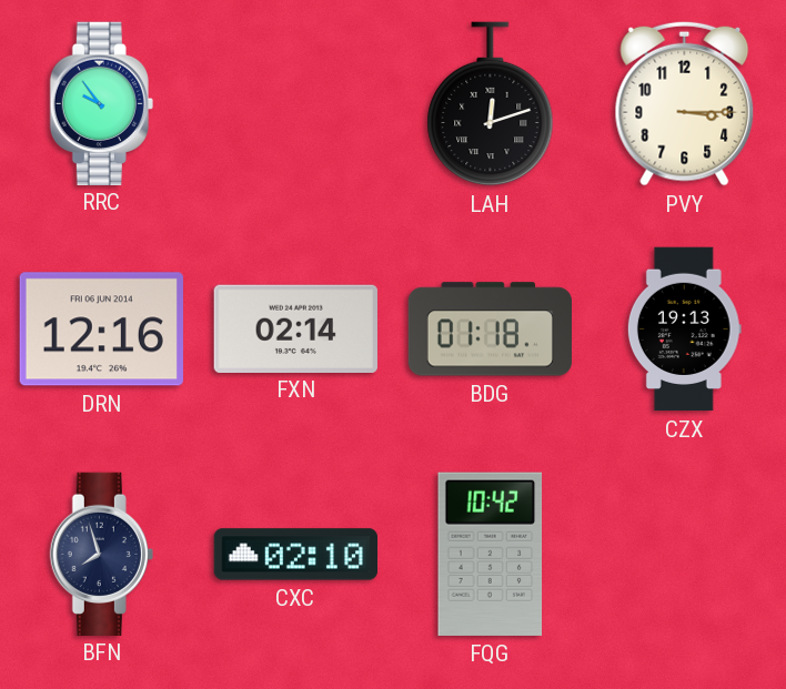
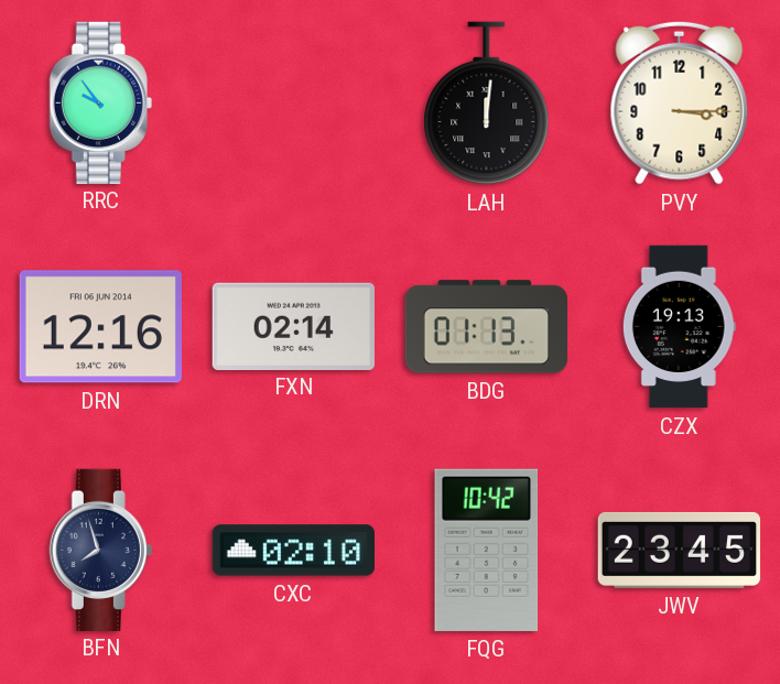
LAH: 12:12 -> 12:01 (487, 104)
BDG: 01:18 -> 01:13 (486, 327)
JWV: none -> 23:45 (680, 550)
